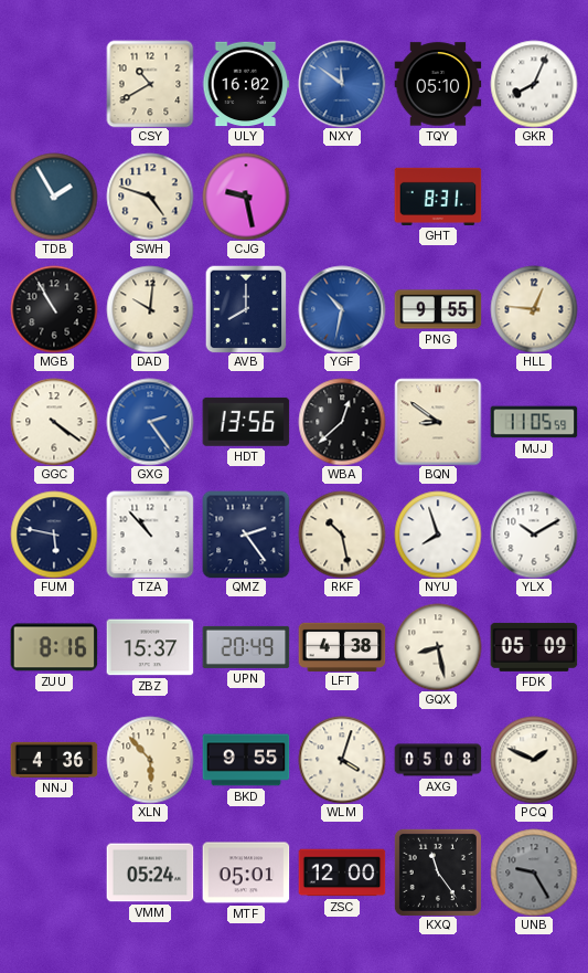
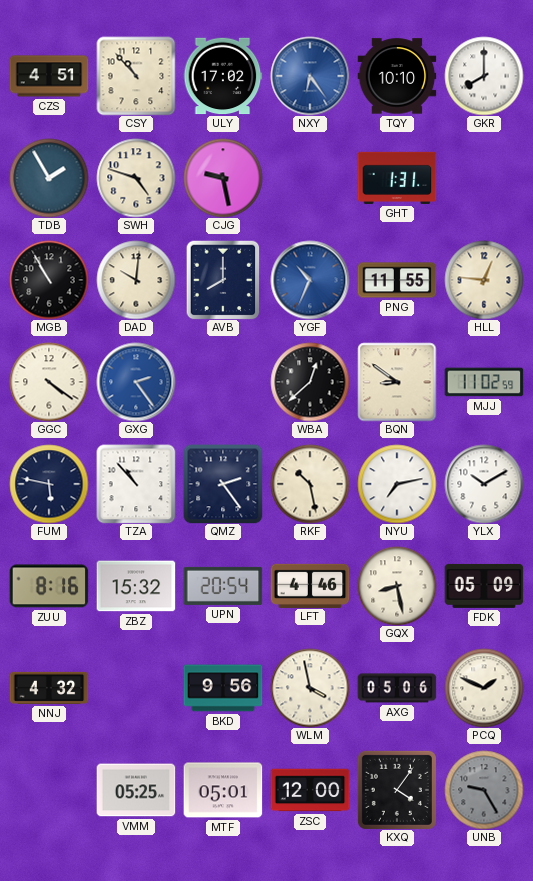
CZS: none -> 4:51 (49, 76)
CSY: 10:40 -> 10:53 (136, 76)
ULY: 16:02 -> 17:02 (223, 76)
NXY: 11:51 -> 6:24 (310, 76)
TQY: 05:10 -> 10:10 (397, 76)
GKR: 8:04 -> 8:00 (484, 76)
GHT: 8:31 -> 1:31 (397, 178)
YGF: 10:32 -> 10:34 (310, 280)
PNG: 9:55 -> 11:55 (397, 280)
HDT: 13:56 -> none (246, 422)
MJJ: 11:05 -> 11:02 (484, 382)
NYU: 7:57 -> 7:13 (397, 484)
ZBZ: 15:37 -> 15:32 (136, 586)
UPN: 20:49 -> 20:54 (223, 586)
LFT: 4:38 -> 4:46 (310, 585)
NNJ: 4:36 -> 4:32 (49, 688)
XLN: 5:53 -> none (150, 760)
BKD: 9:55 -> 9:56 (223, 688)
WLM: 4:03 -> 3:58 (310, 688)
AXG: 05:08 -> 05:06 (397, 688)
VMM: 05:24 -> 05:25 (136, 790)
KXQ: 11:24 -> 4:06 (397, 790)
